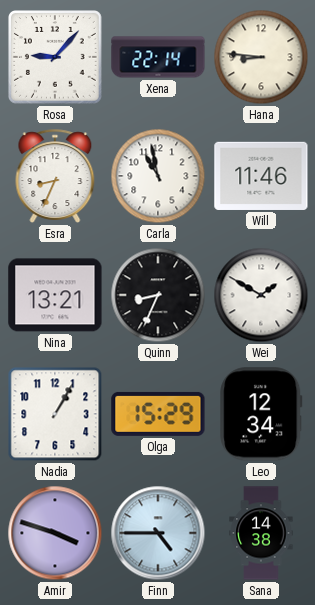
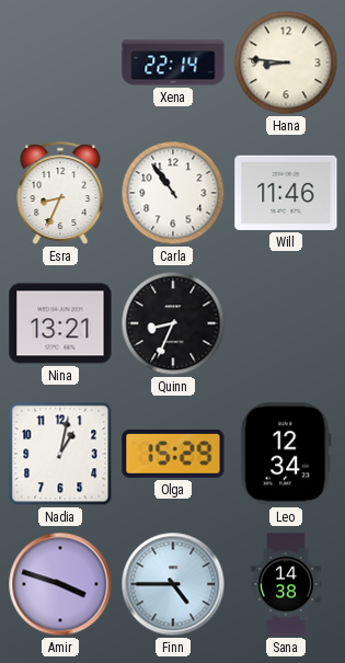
Rosa: 9:07 -> none (56, 58)
Carla: 10:58 -> 10:54 (173, 193)
Wei: 1:50 -> none (261, 295)
Nadia: 1:05 -> 1:02 (60, 454)
